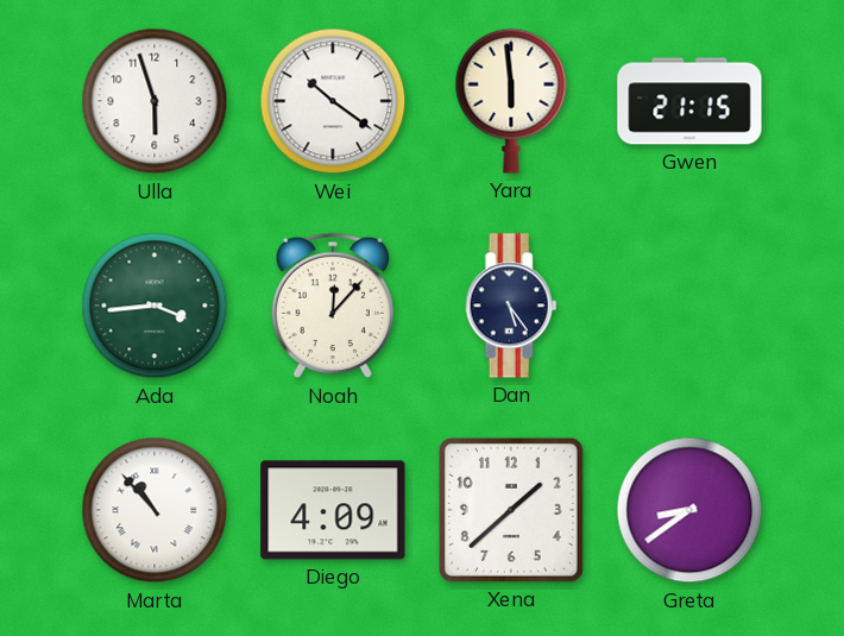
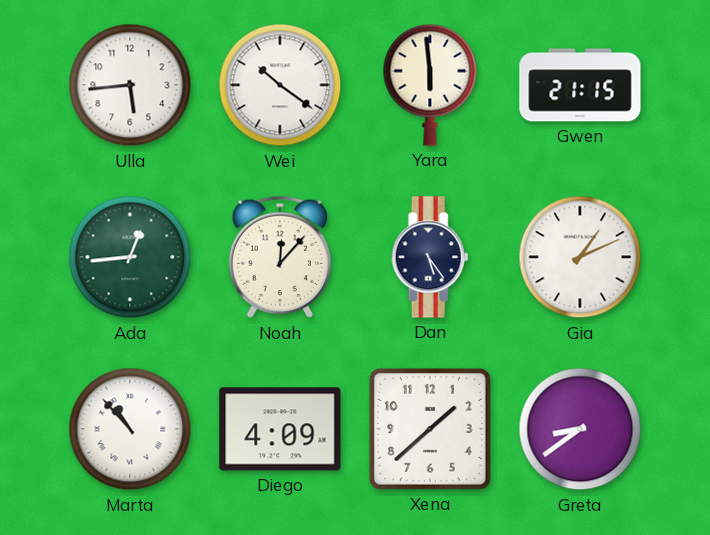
Ulla: 5:57 -> 5:44 (130, 85)
Ada: 3:44 -> 12:44 (130, 257)
Gia: none -> 1:11 (580, 257)
